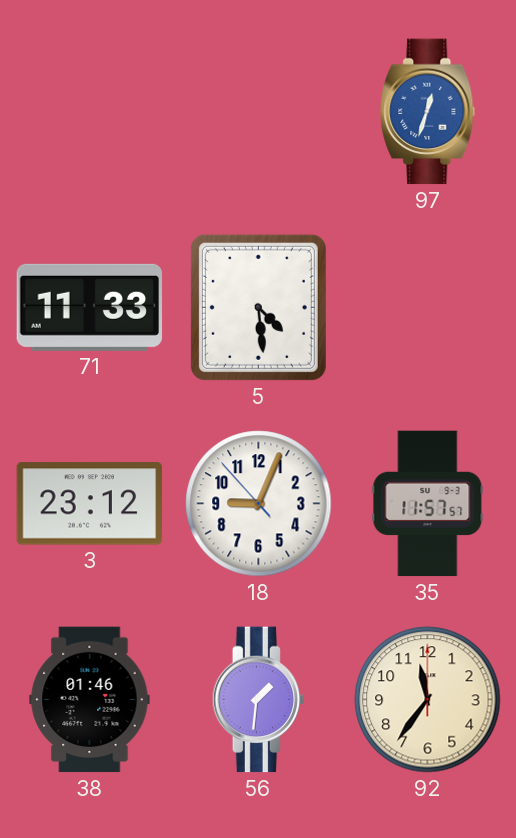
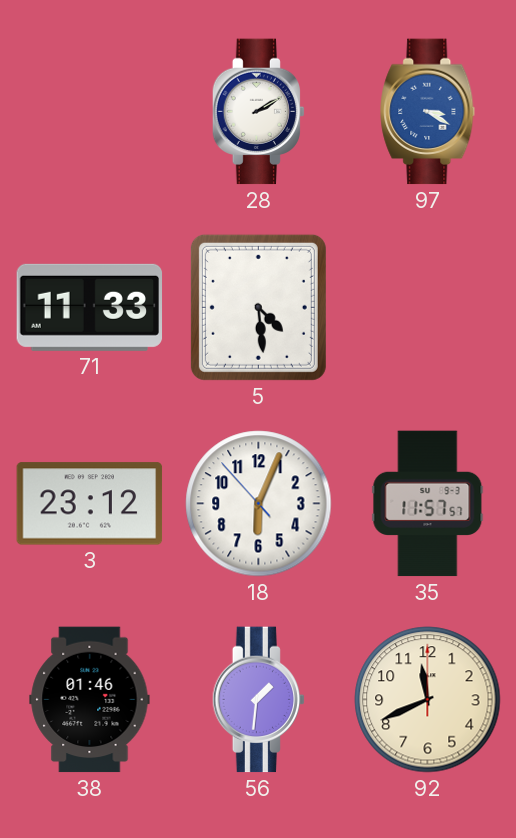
28: none -> 2:10 (258, 112)
97: 12:33 -> 3:20 (428, 112)
18: 9:03 -> 6:03 (259, 504)
92: 11:36 -> 11:41 (428, 700)
